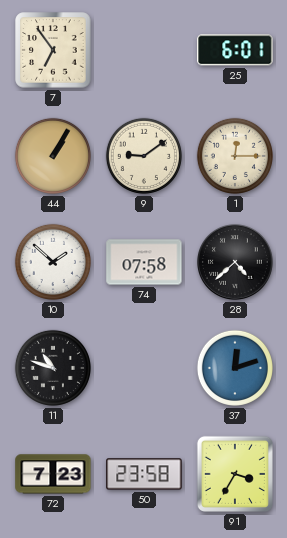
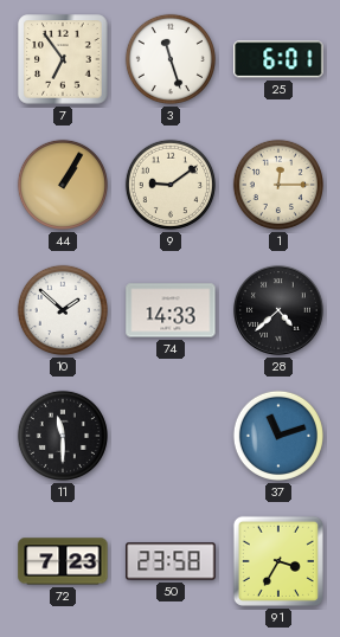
3: none -> 11:27 (171, 59)
74: 07:58 -> 14:33 (171, 310)
11: 10:48 -> 11:30 (63, 436)
37: 12:12 -> 11:12 (278, 436)
